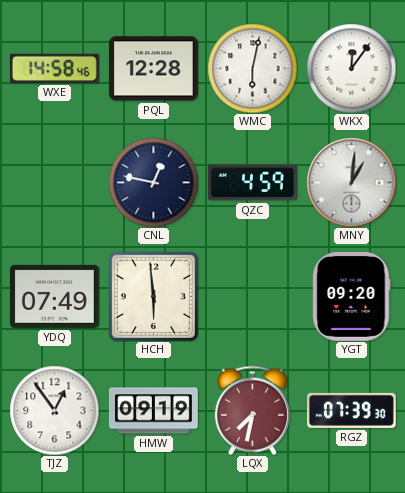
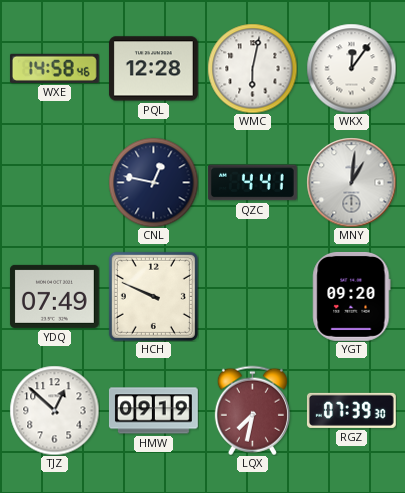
QZC: 4:59 -> 4:41 (252, 183)
HCH: 5:59 -> 9:49 (153, 296)
TJZ: 12:54 -> 12:52 (54, 410)
